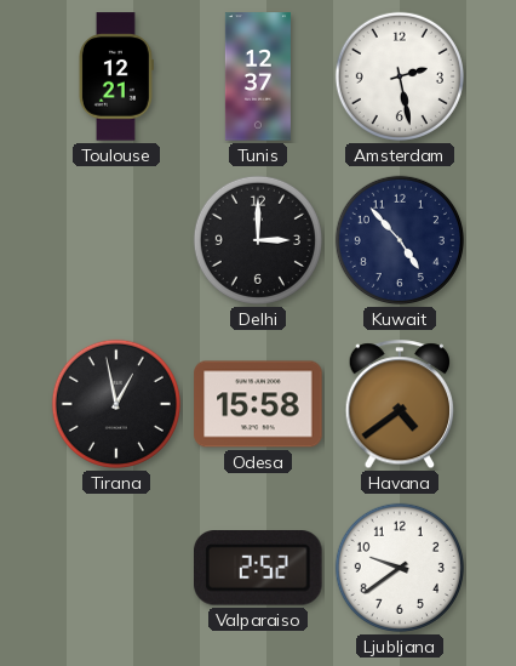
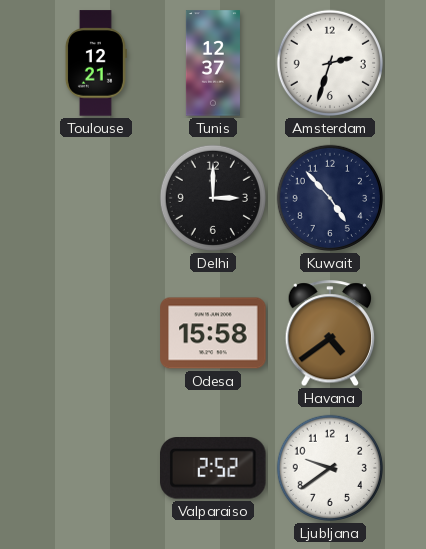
Amsterdam: 2:28 -> 2:33 (330, 63)
Tirana: 12:58 -> none (116, 404)
